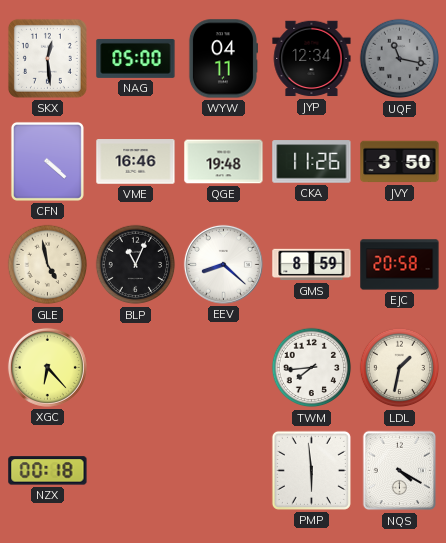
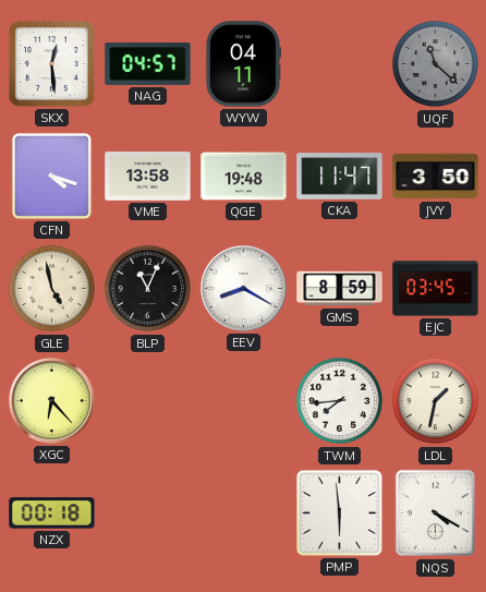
NAG: 05:00 -> 04:57 (148, 63)
JYP: 12:34 -> none (312, 59)
UQF: 11:17 -> 11:22 (436, 64)
CFN: 4:22 -> 4:18 (51, 176)
VME: 16:46 -> 13:58 (148, 177)
CKA: 11:26 -> 11:47 (340, 177)
EEV: 8:22 -> 8:20 (243, 288)
EJC: 20:58 -> 03:45 (436, 289)
